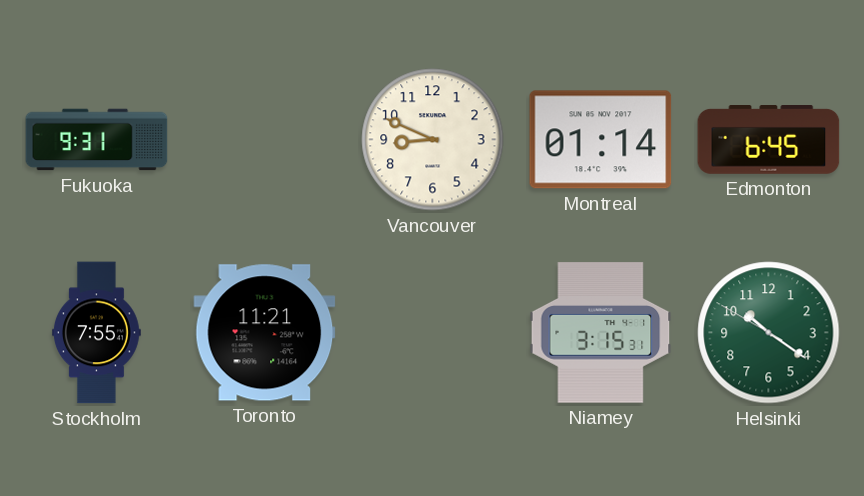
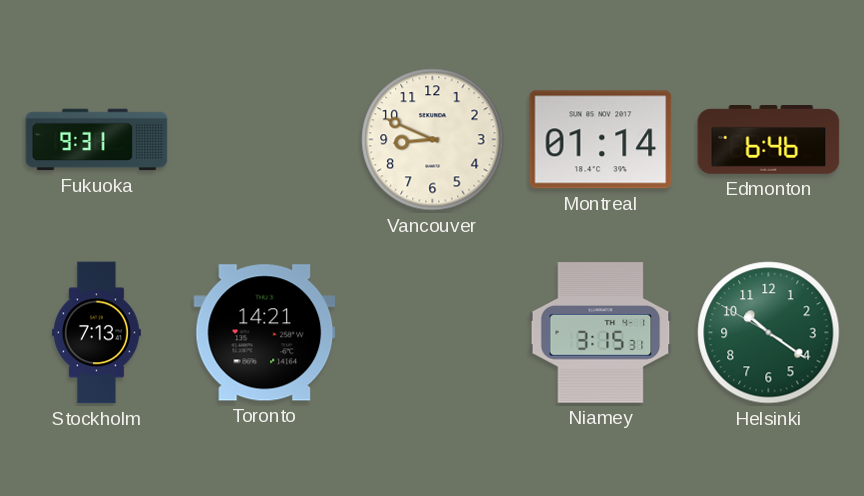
Edmonton: 6:45 -> 6:46 (769, 140)
Stockholm: 7:55 -> 7:13 (96, 333)
Toronto: 11:21 -> 14:21 (265, 333)
